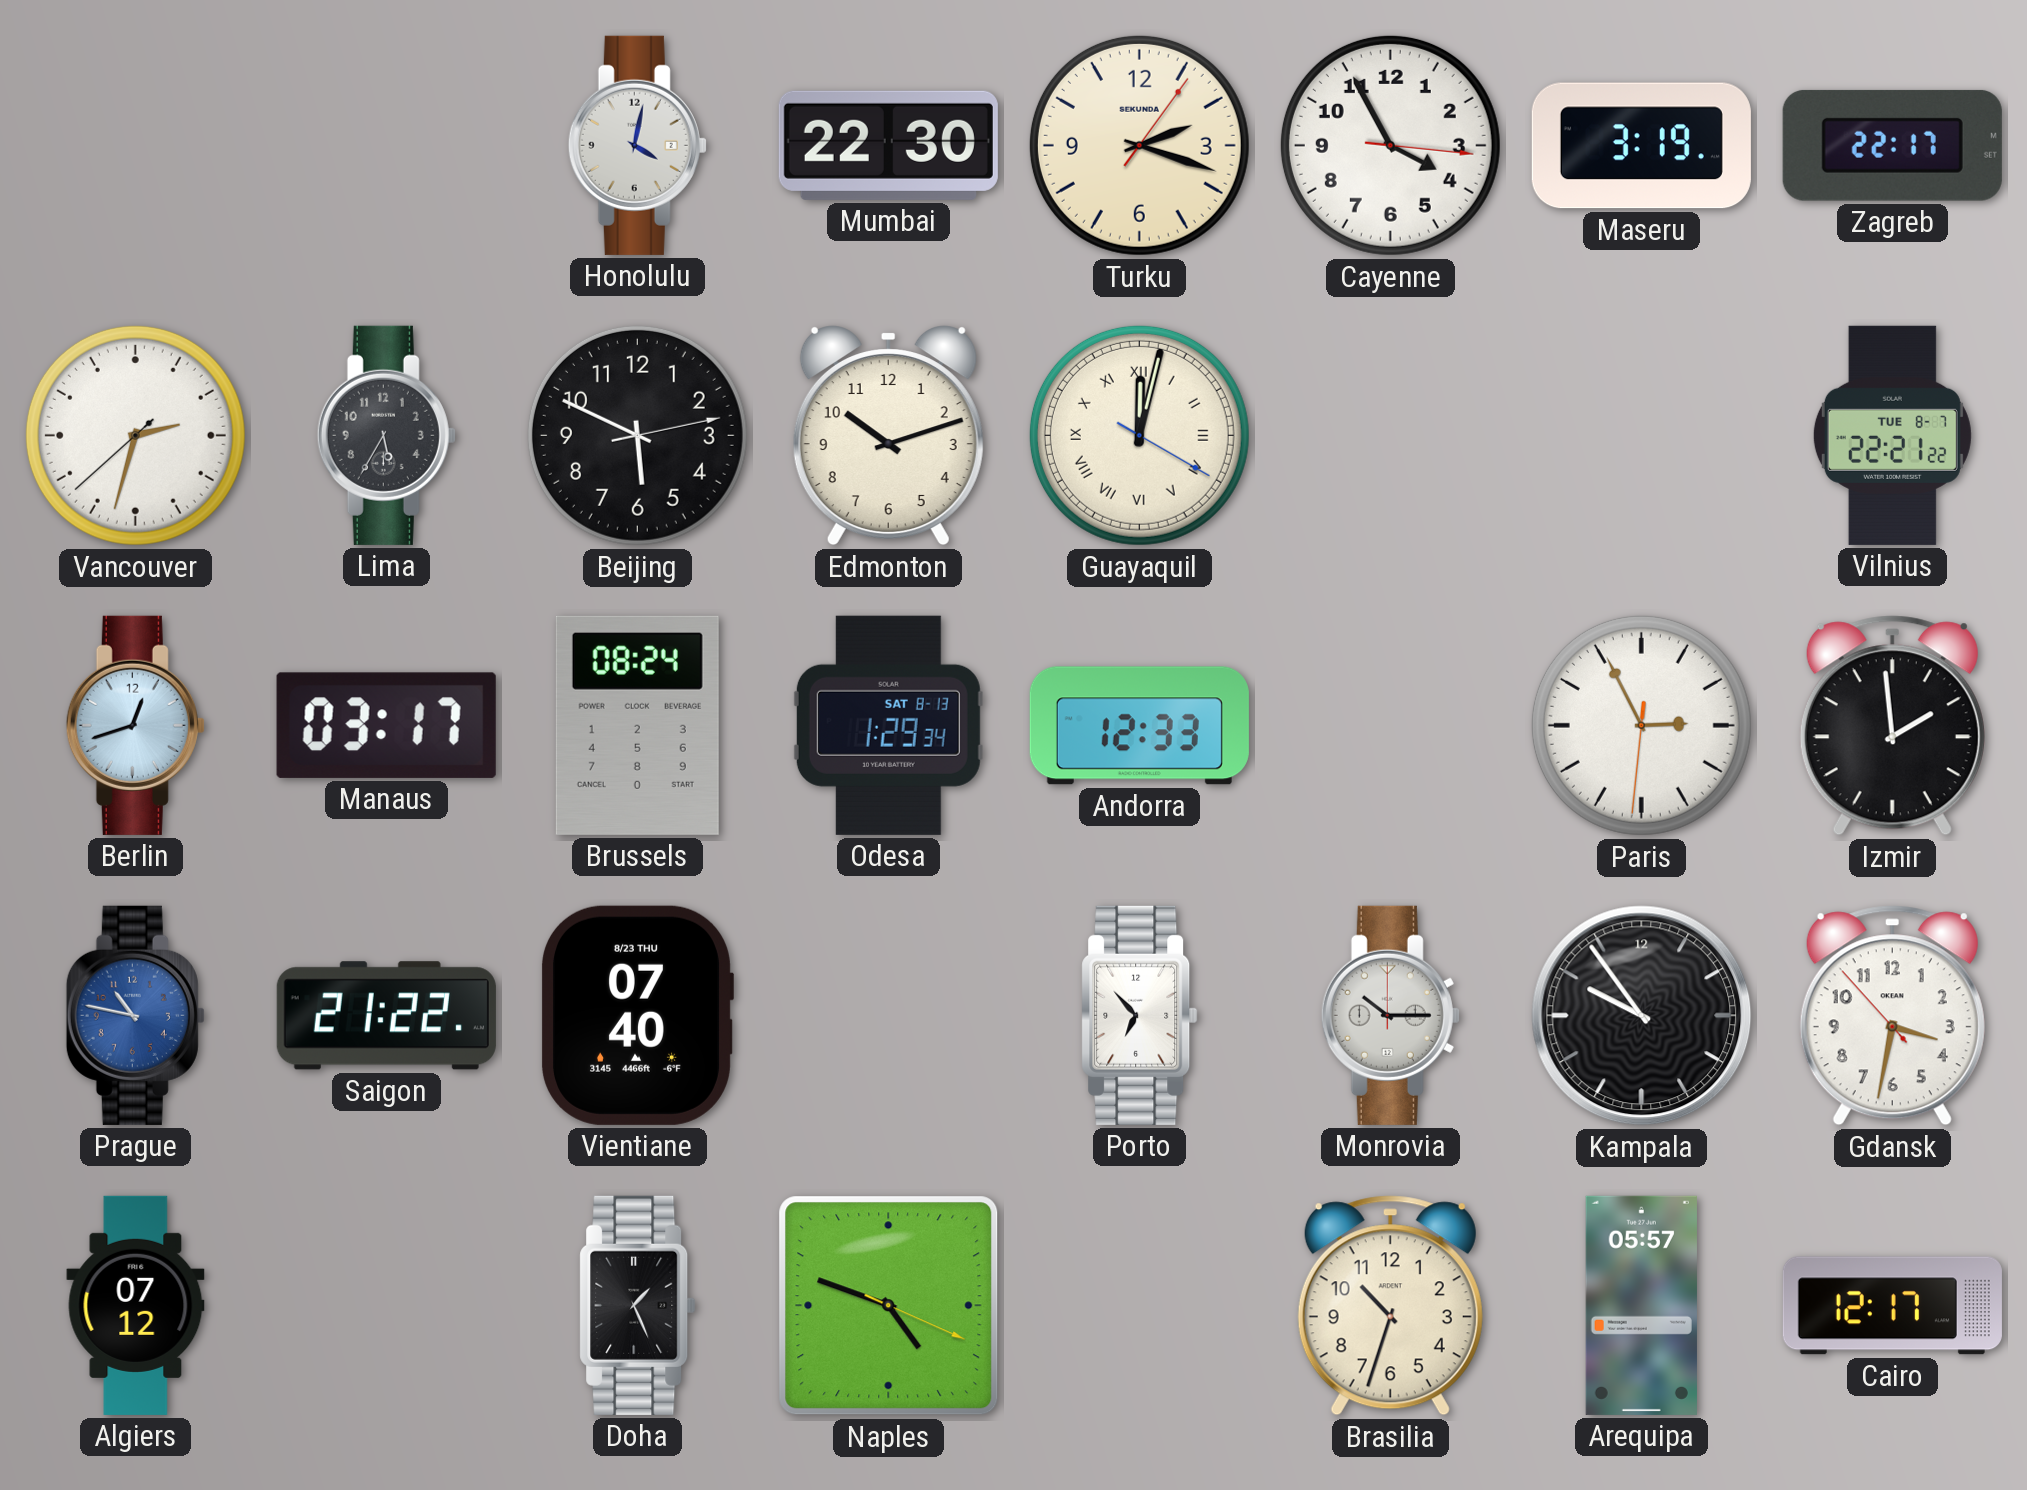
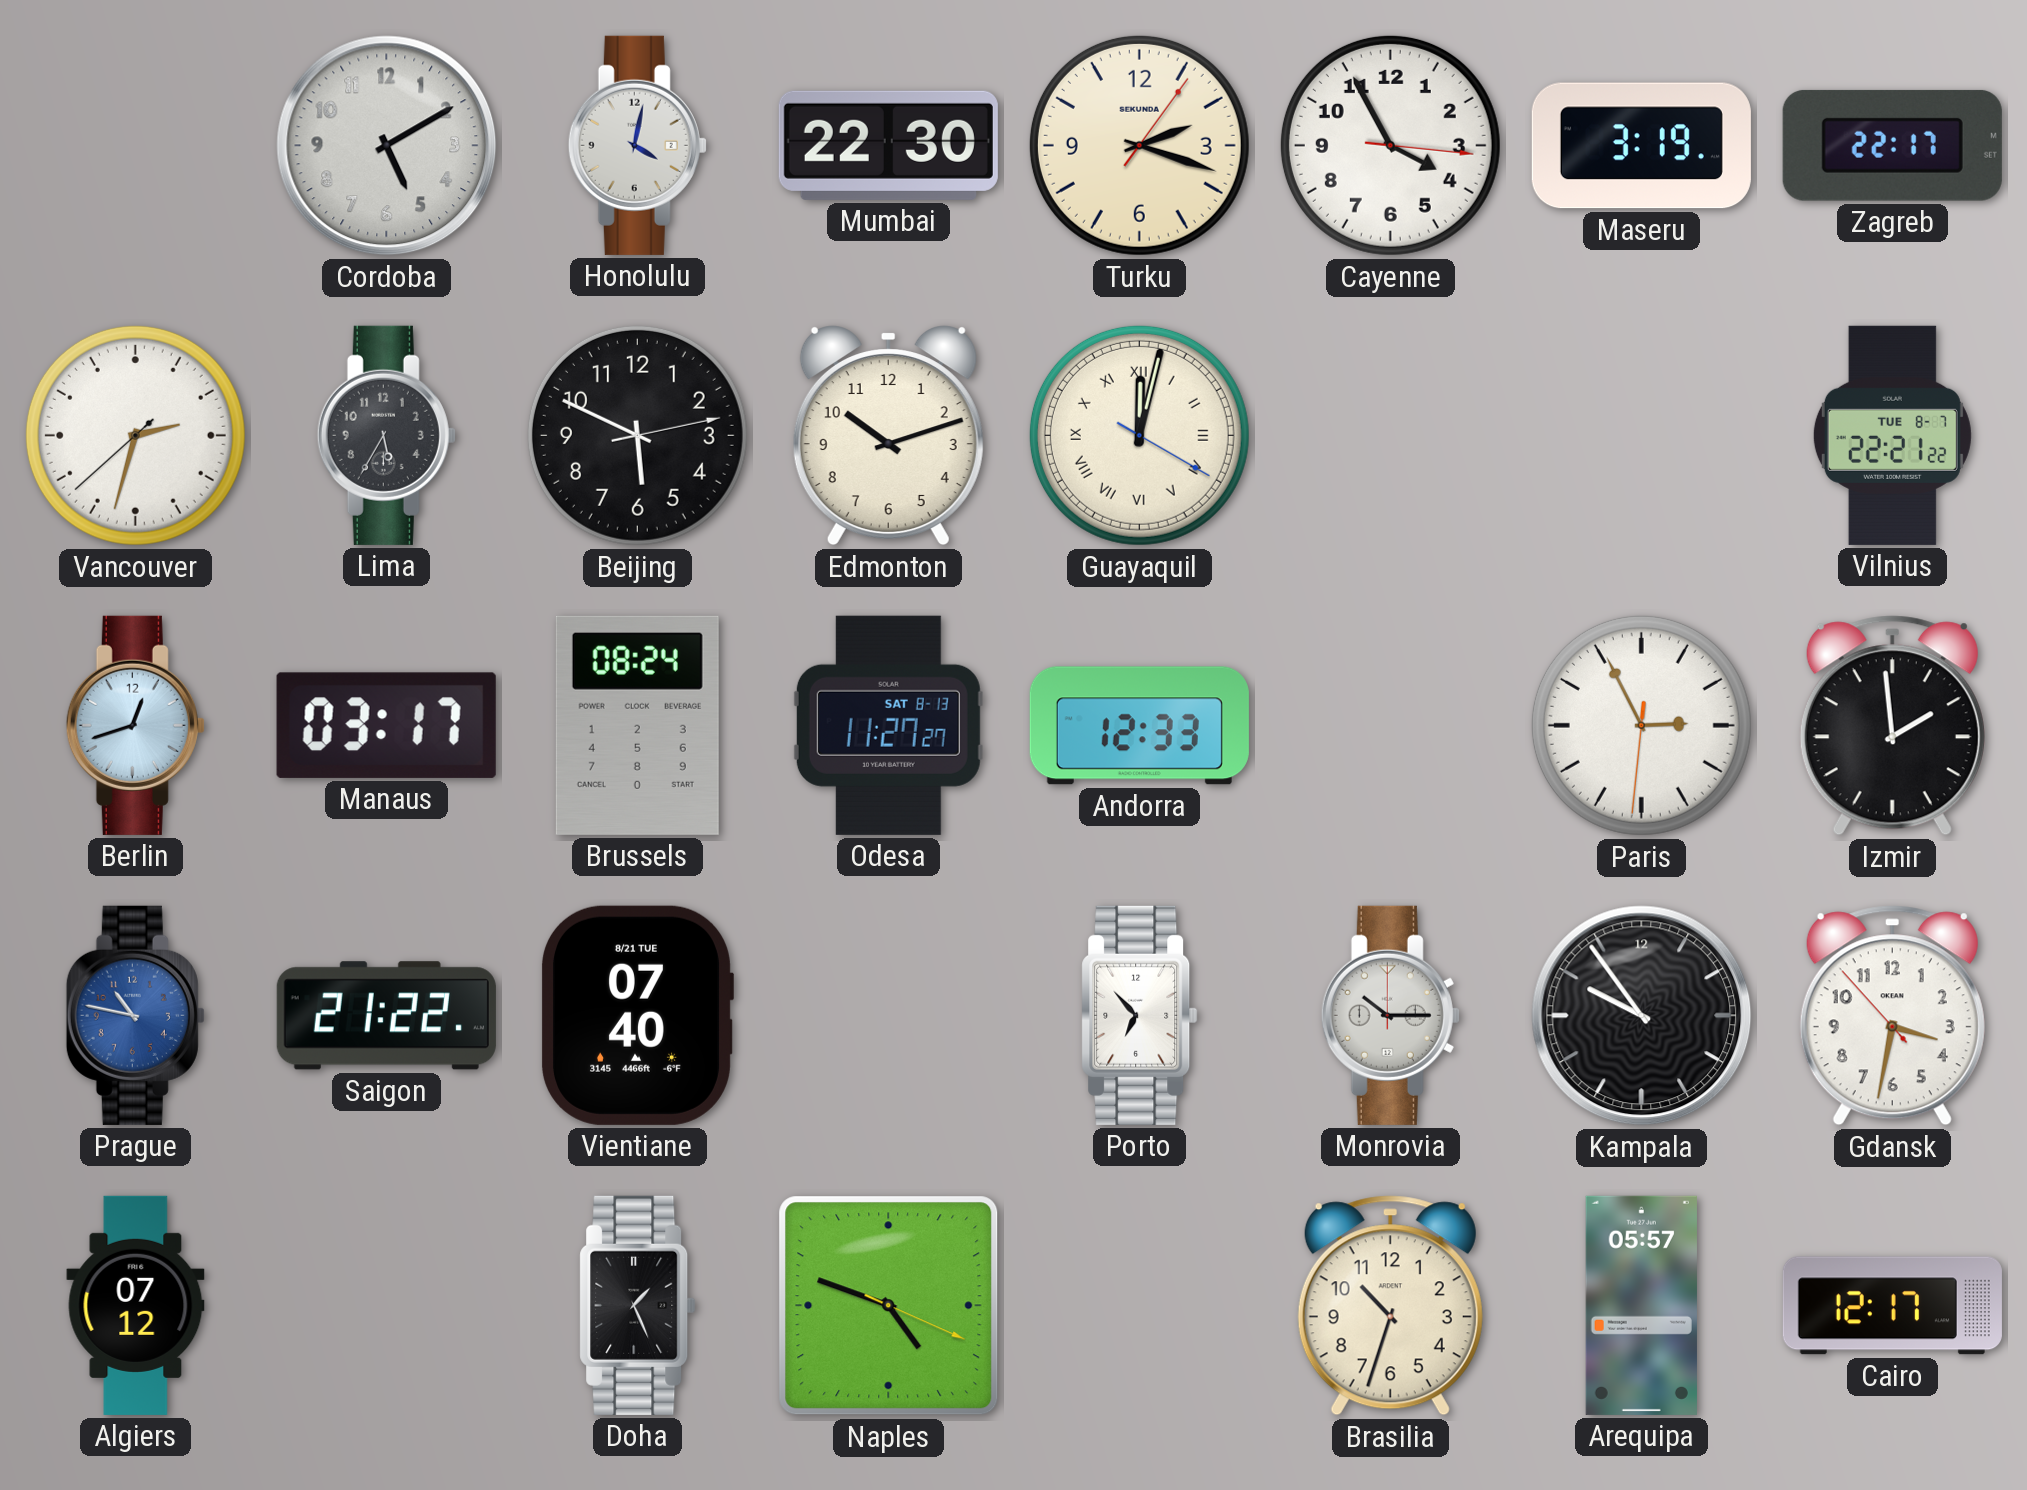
Cordoba: none -> 5:10 (387, 146)
Odesa: 1:29 -> 11:27 (888, 725)
Vientiane date: 8/23 THU -> 8/21 TUE (637, 1015)
